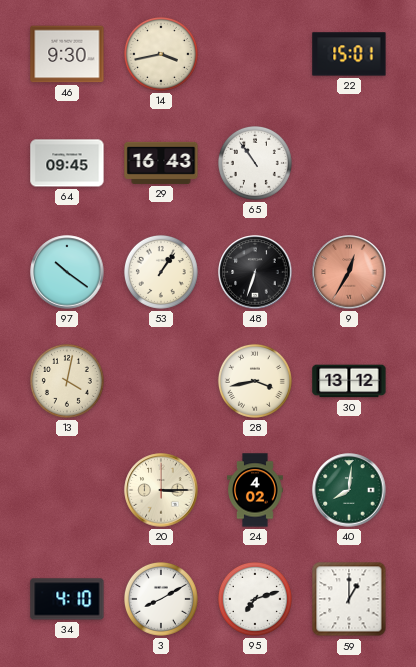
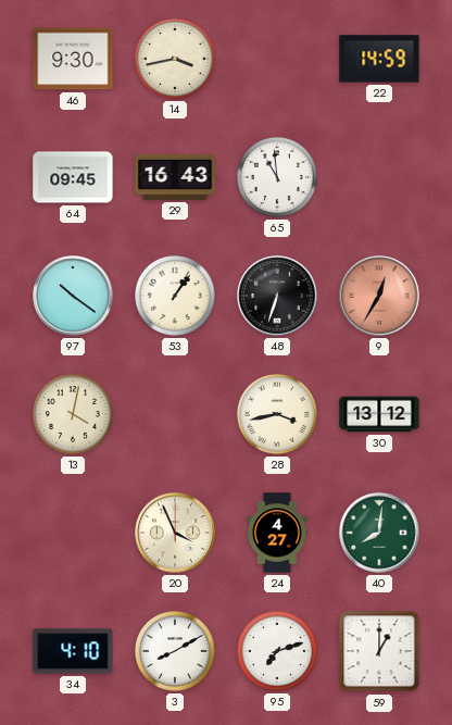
22: 15:01 -> 14:59 (379, 59)
65: 10:54 -> 10:59 (277, 177)
20: 3:15 -> 3:56 (175, 533)
24: 4:02 -> 4:27 (277, 533)
